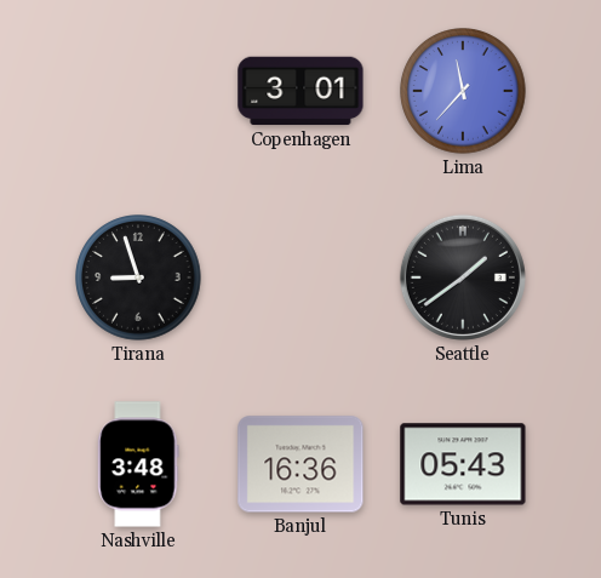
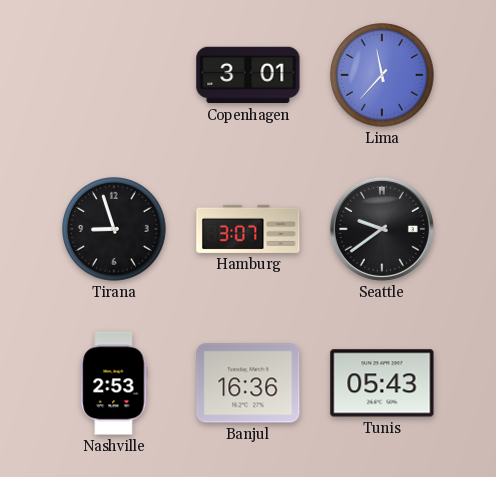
Hamburg: none -> 3:07 (248, 229)
Seattle: 1:39 -> 9:39 (382, 229)
Nashville: 3:48 -> 2:53 (114, 383)
